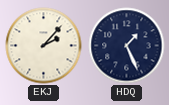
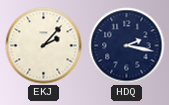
HDQ: 1:26 -> 2:17 (127, 46)
